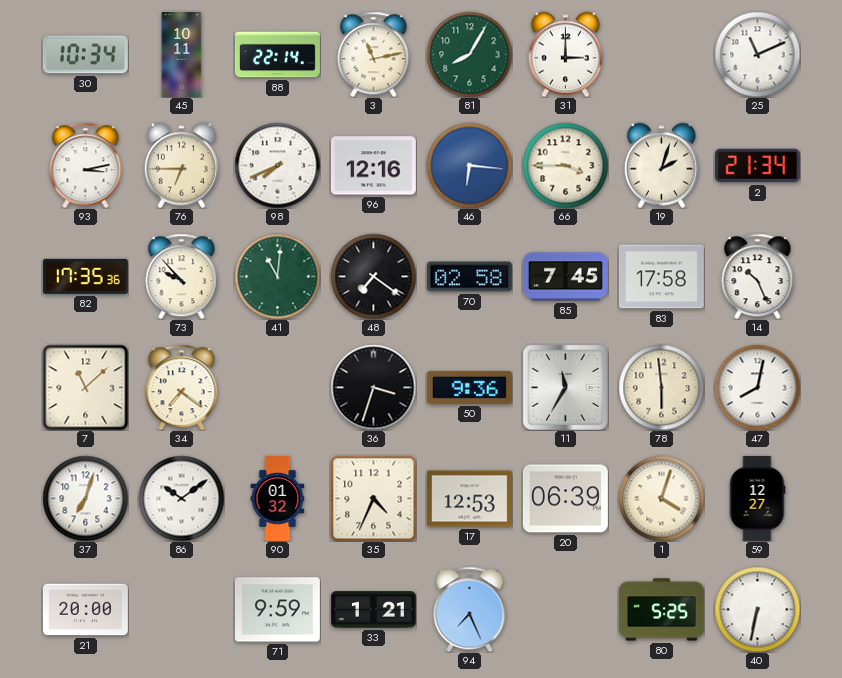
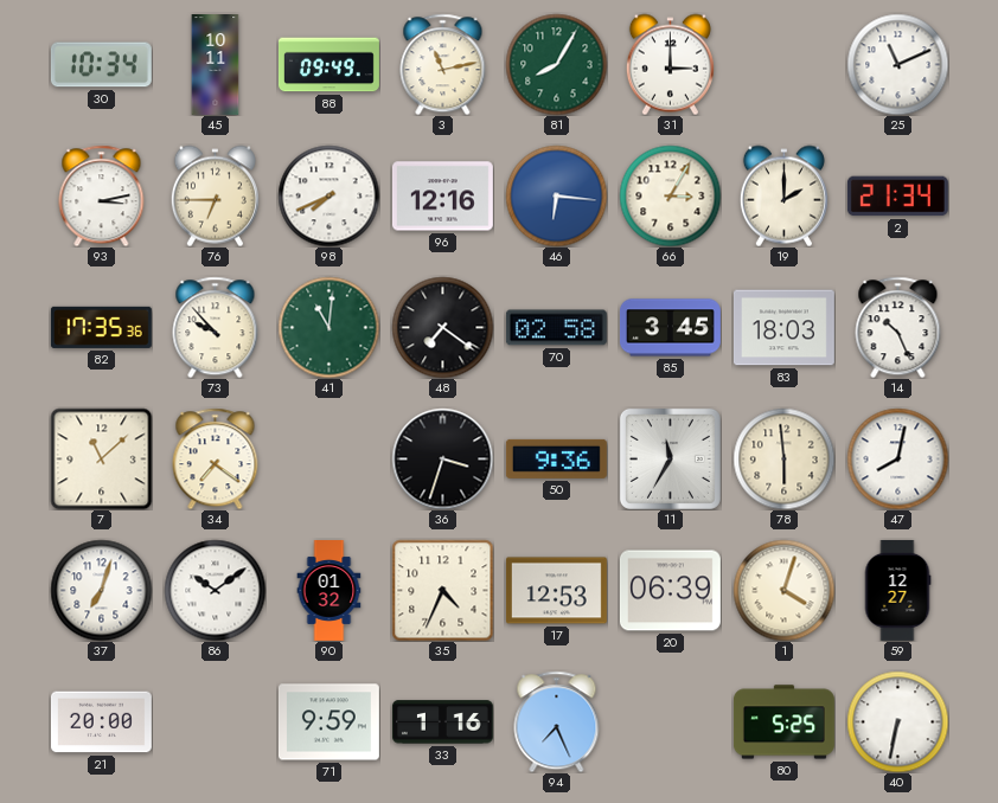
88: 22:14 -> 09:49 (330, 65)
66: 3:45 -> 3:05 (670, 195)
19: 2:03 -> 2:00 (783, 195)
85: 7:45 -> 3:45 (670, 328)
83: 17:58 -> 18:03 (783, 328)
33: 1:21 -> 1:16 (442, 722)
